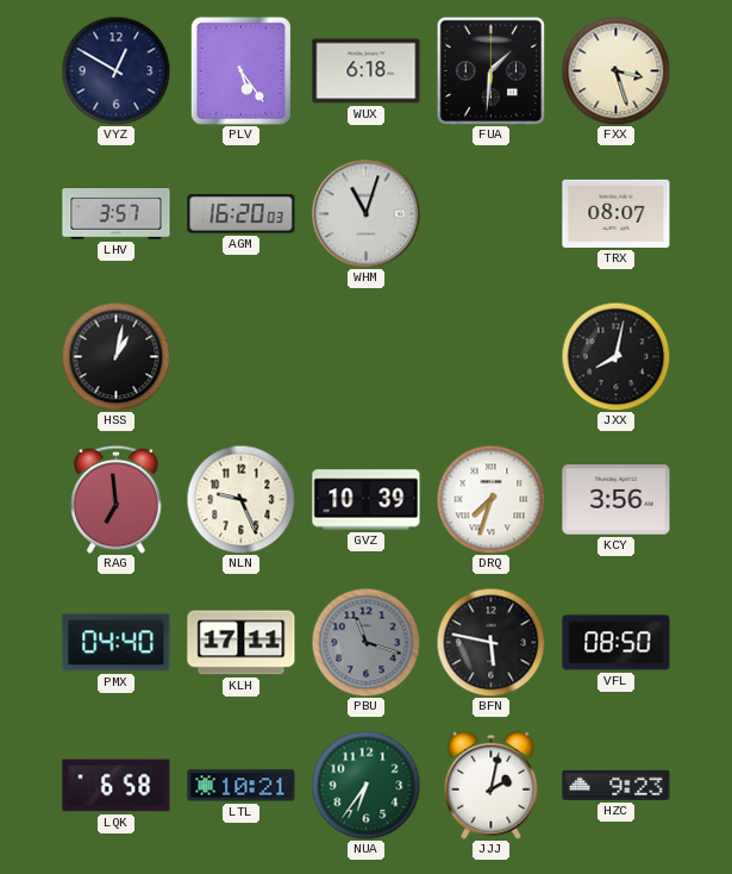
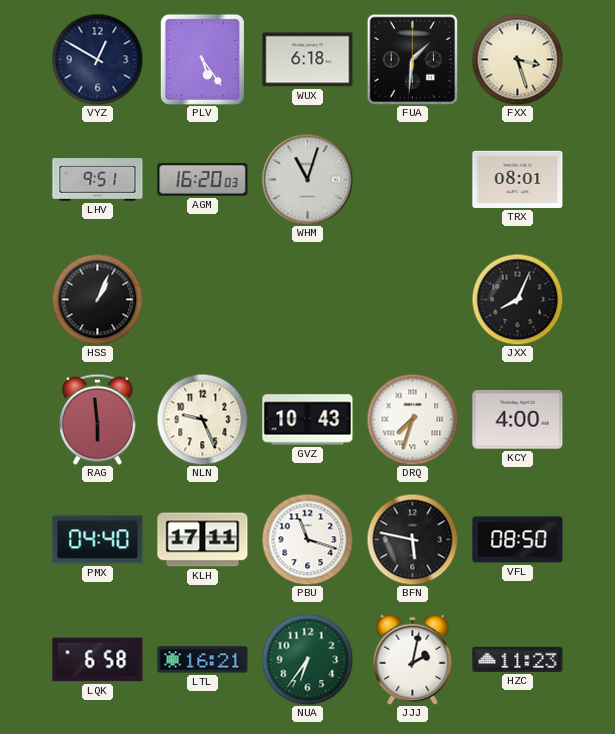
LHV: 3:57 -> 9:51 (98, 180)
TRX: 08:07 -> 08:01 (518, 179)
HSS: 1:02 -> 1:04 (97, 299)
JXX: 8:02 -> 8:04 (517, 299)
RAG: 6:59 -> 5:59 (97, 419)
GVZ: 10:39 -> 10:43 (308, 420)
KCY: 3:56 -> 4:00 (518, 420)
PBU dial: grey -> white (307, 539)
LTL: 10:21 -> 16:21 (203, 660)
HZC: 9:23 -> 11:23 (518, 659)
